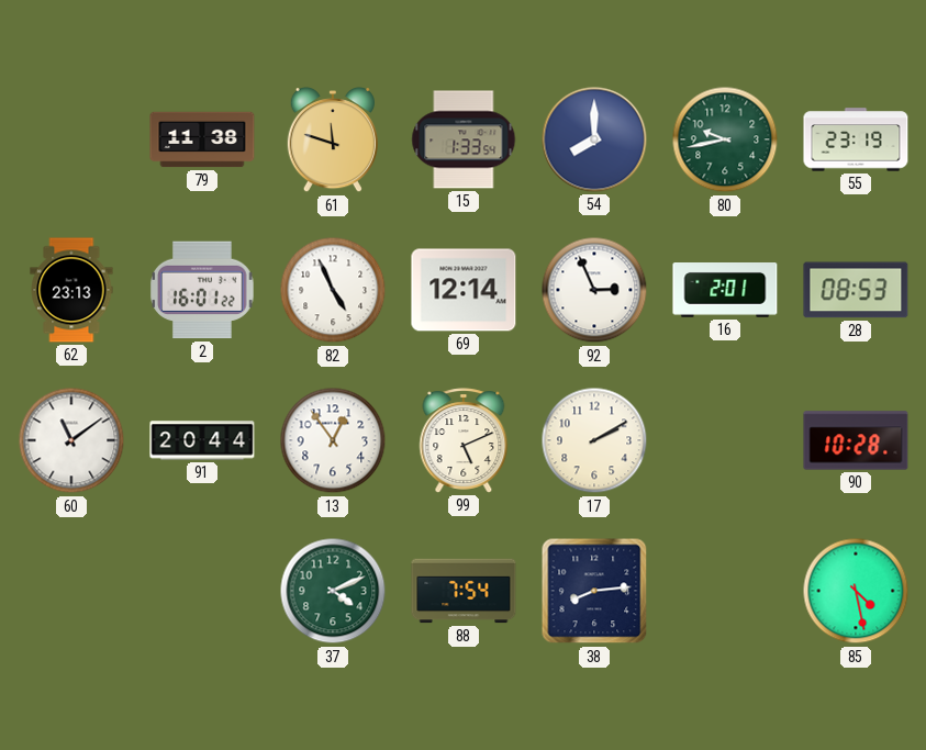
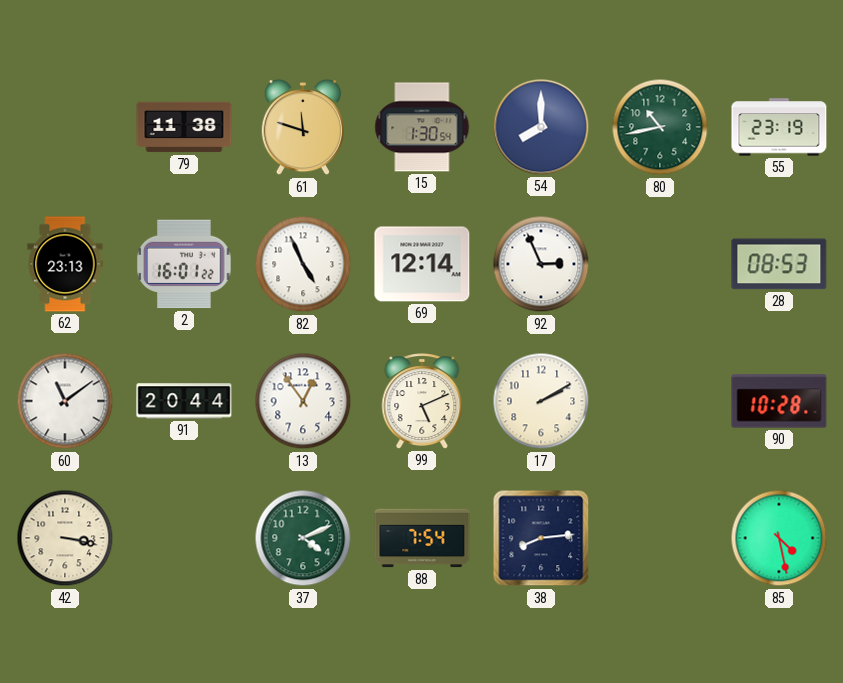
15: 1:33 -> 1:30 (422, 127)
80: 9:43 -> 10:43 (660, 127)
16: 2:01 -> none (725, 291)
42: none -> 3:17 (65, 538)
